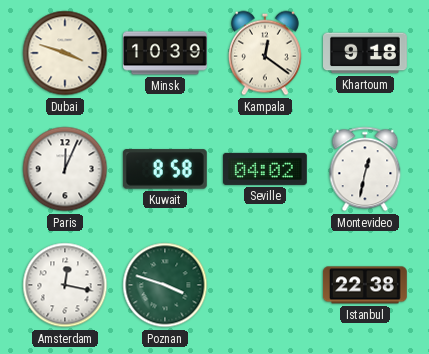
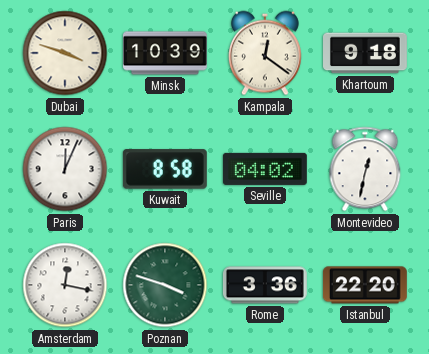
Rome: none -> 3:36 (265, 285)
Istanbul: 22:38 -> 22:20 (365, 285)
